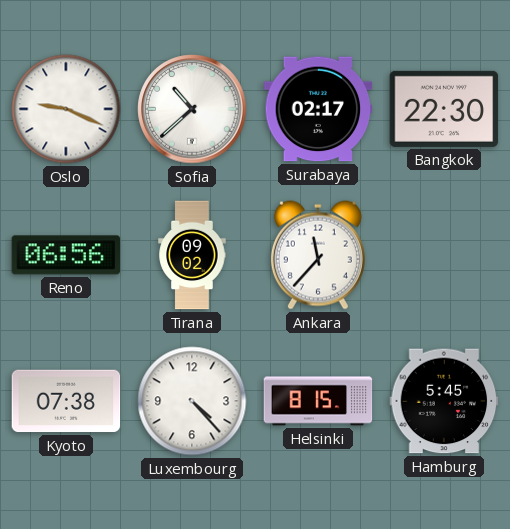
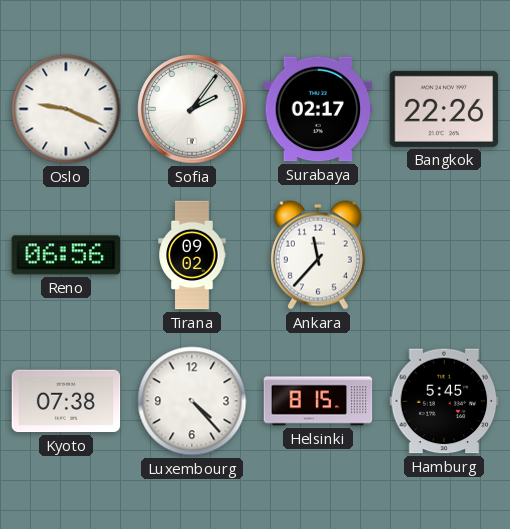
Sofia: 10:38 -> 2:06 (192, 109)
Bangkok: 22:30 -> 22:26 (444, 109)
